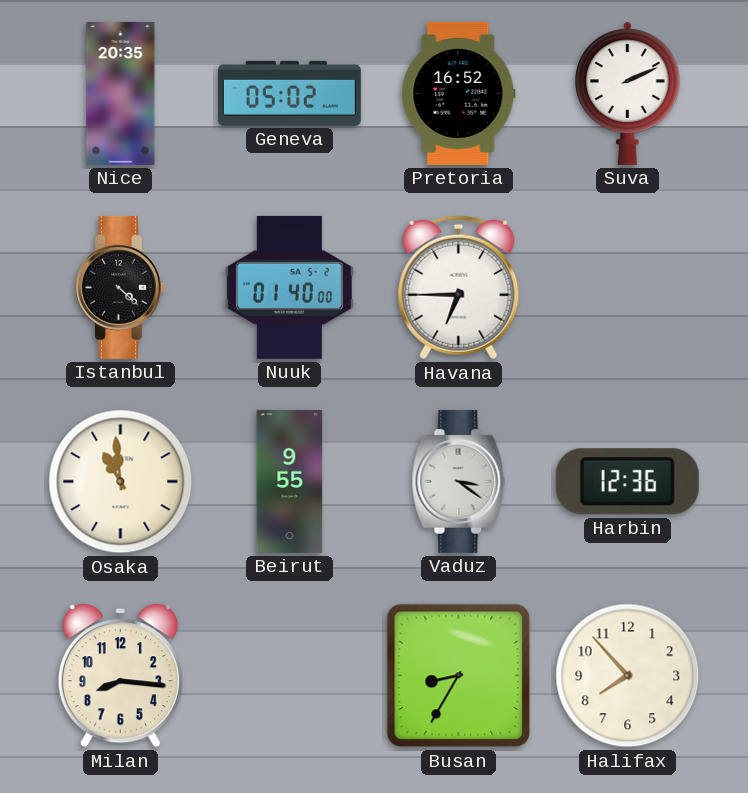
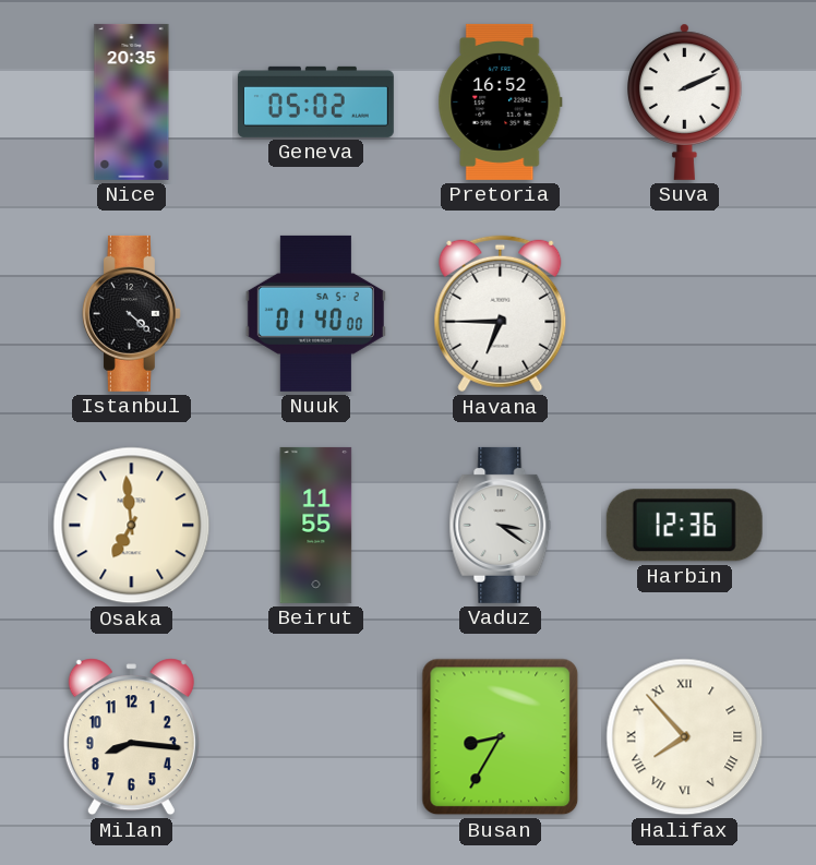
Osaka: 10:59 -> 6:59 (132, 526)
Beirut: 9:55 -> 11:55 (316, 525)
Halifax numerals: Arabic -> Roman (685, 737)
